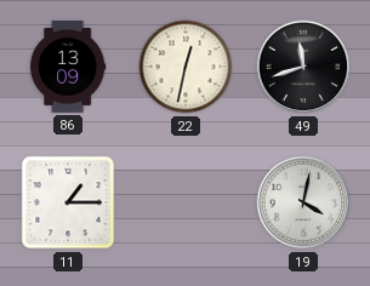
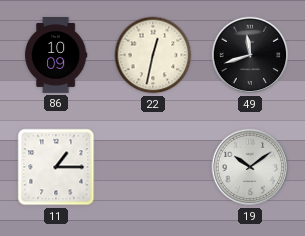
86: 13:09 -> 10:09 (56, 56)
19: 4:02 -> 10:09 (250, 167)
